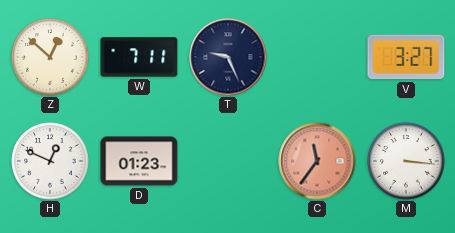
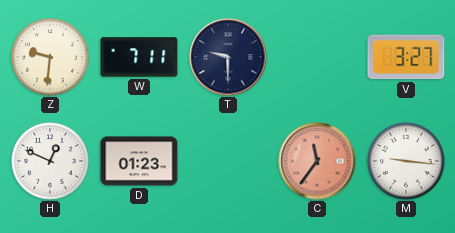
Z: 12:52 -> 9:31 (50, 57)
T: 9:26 -> 9:30 (228, 57)
M: 3:16 -> 9:16 (406, 161)
